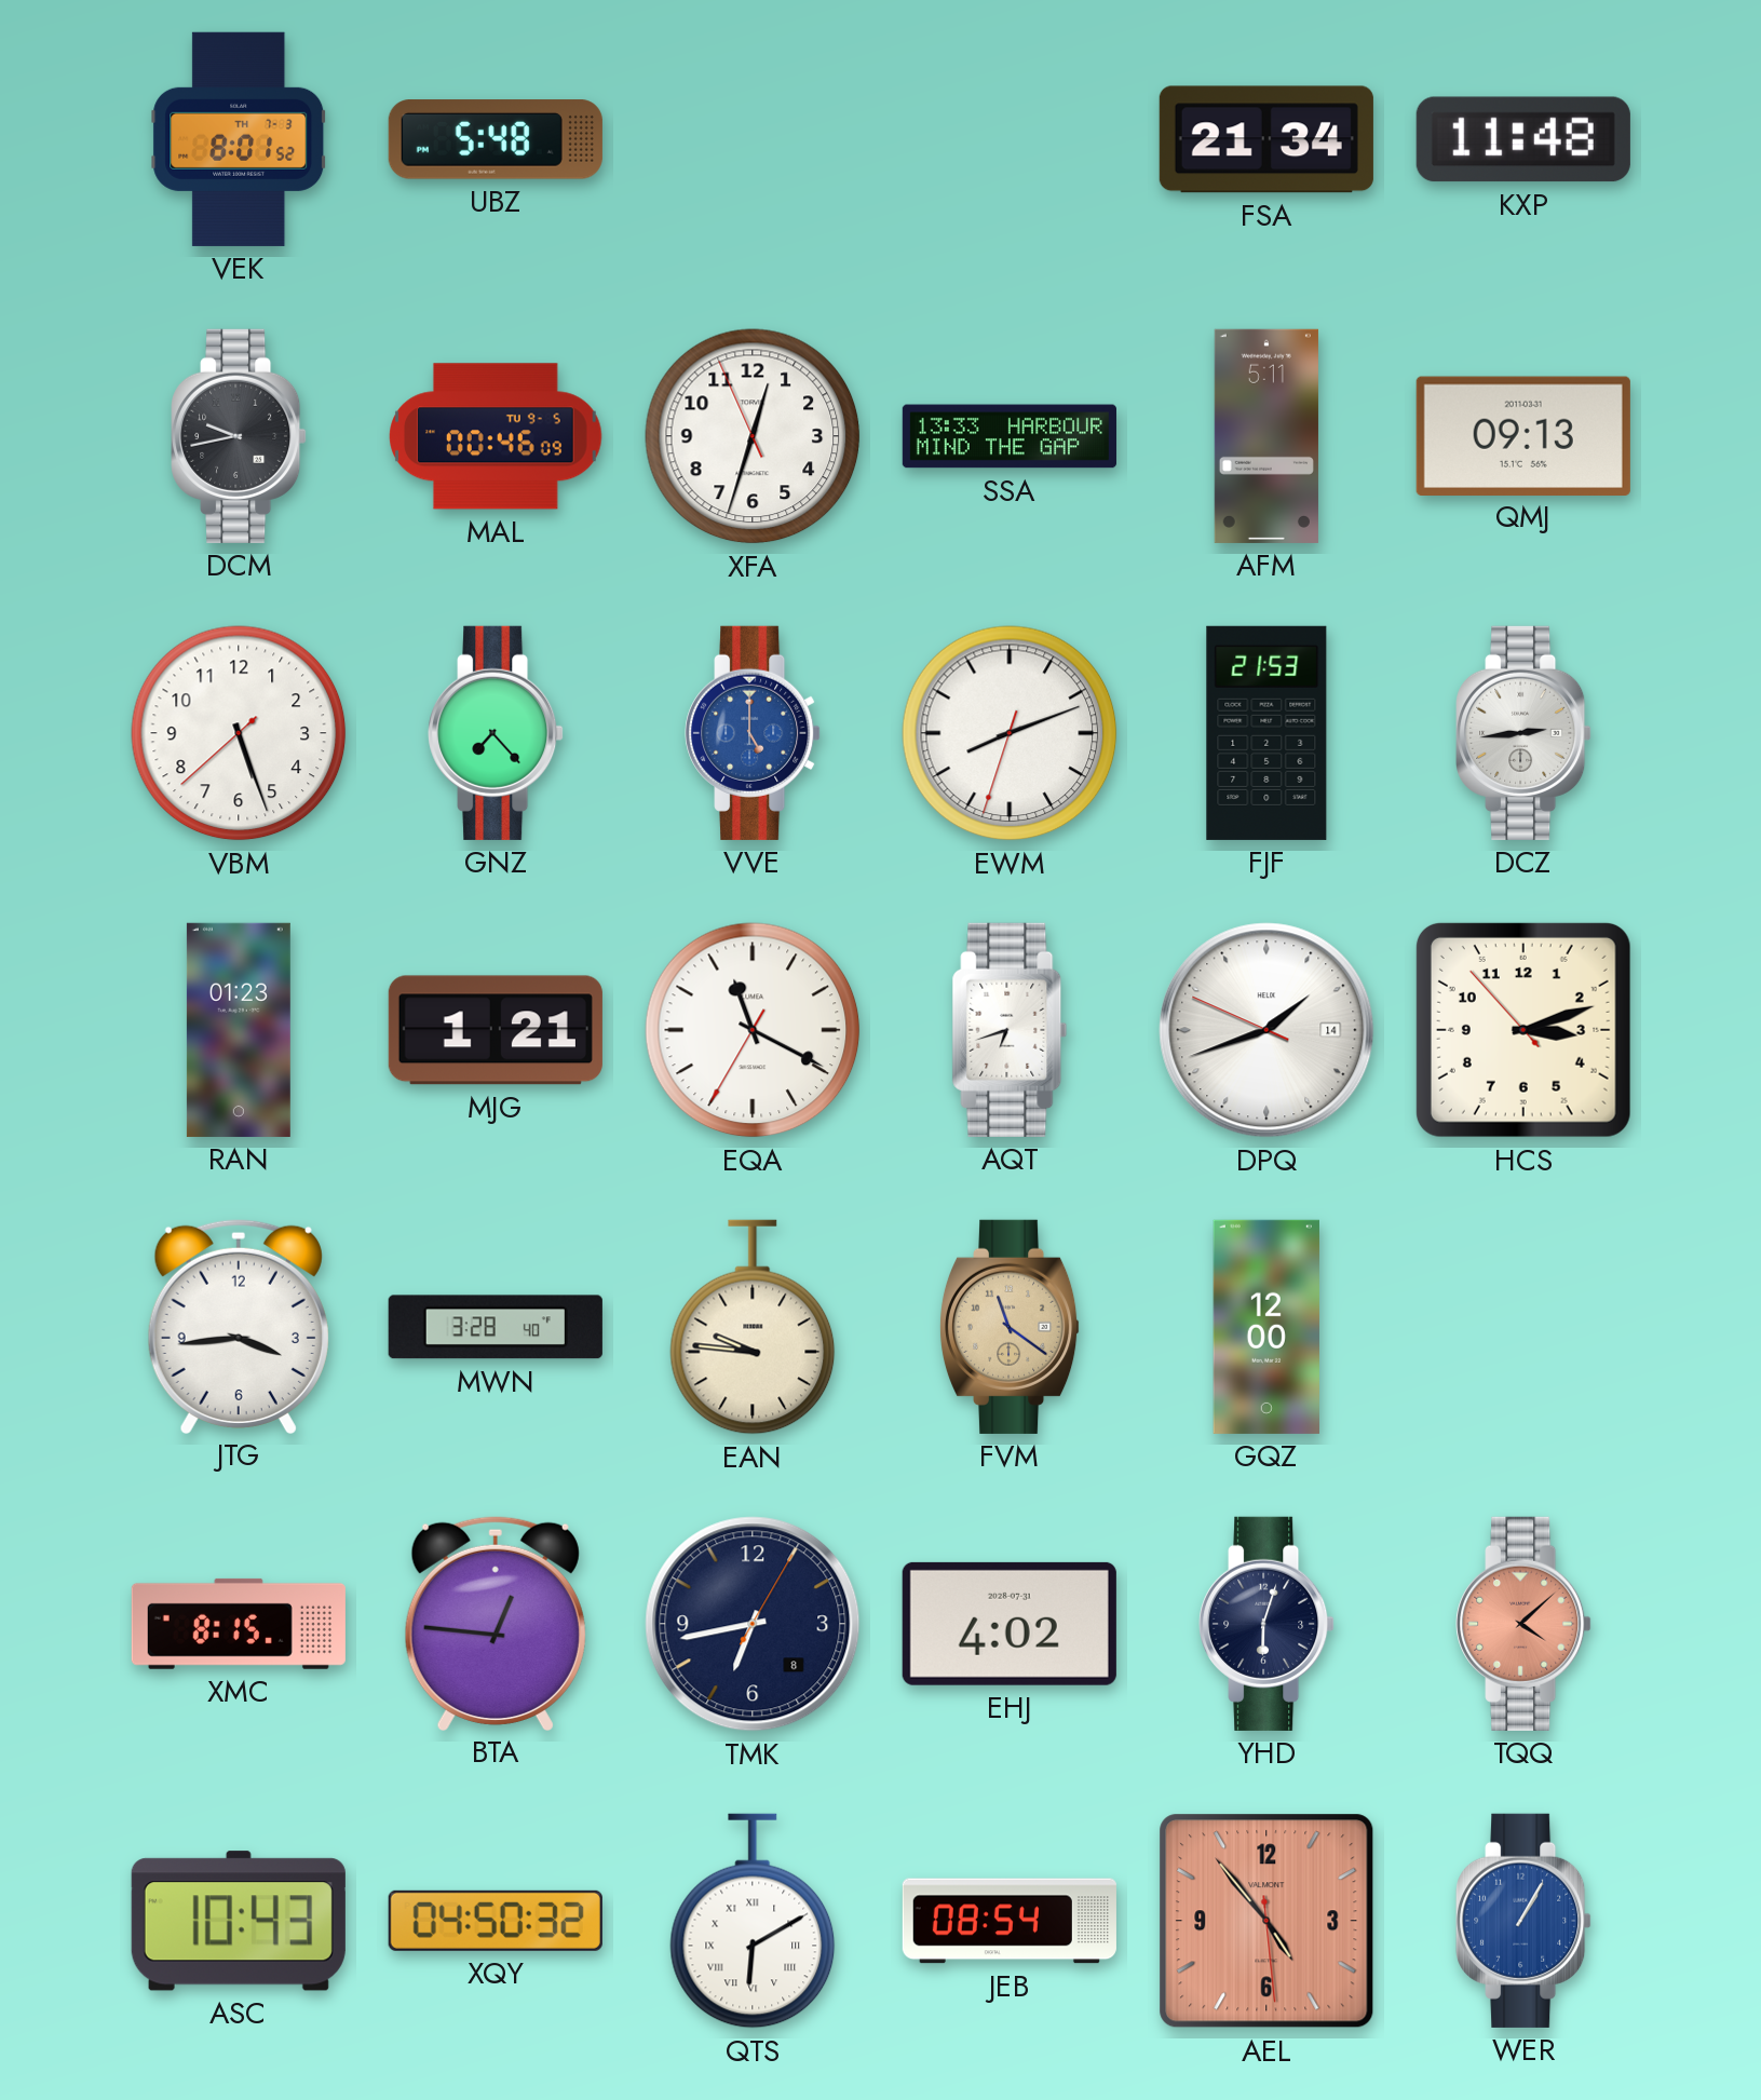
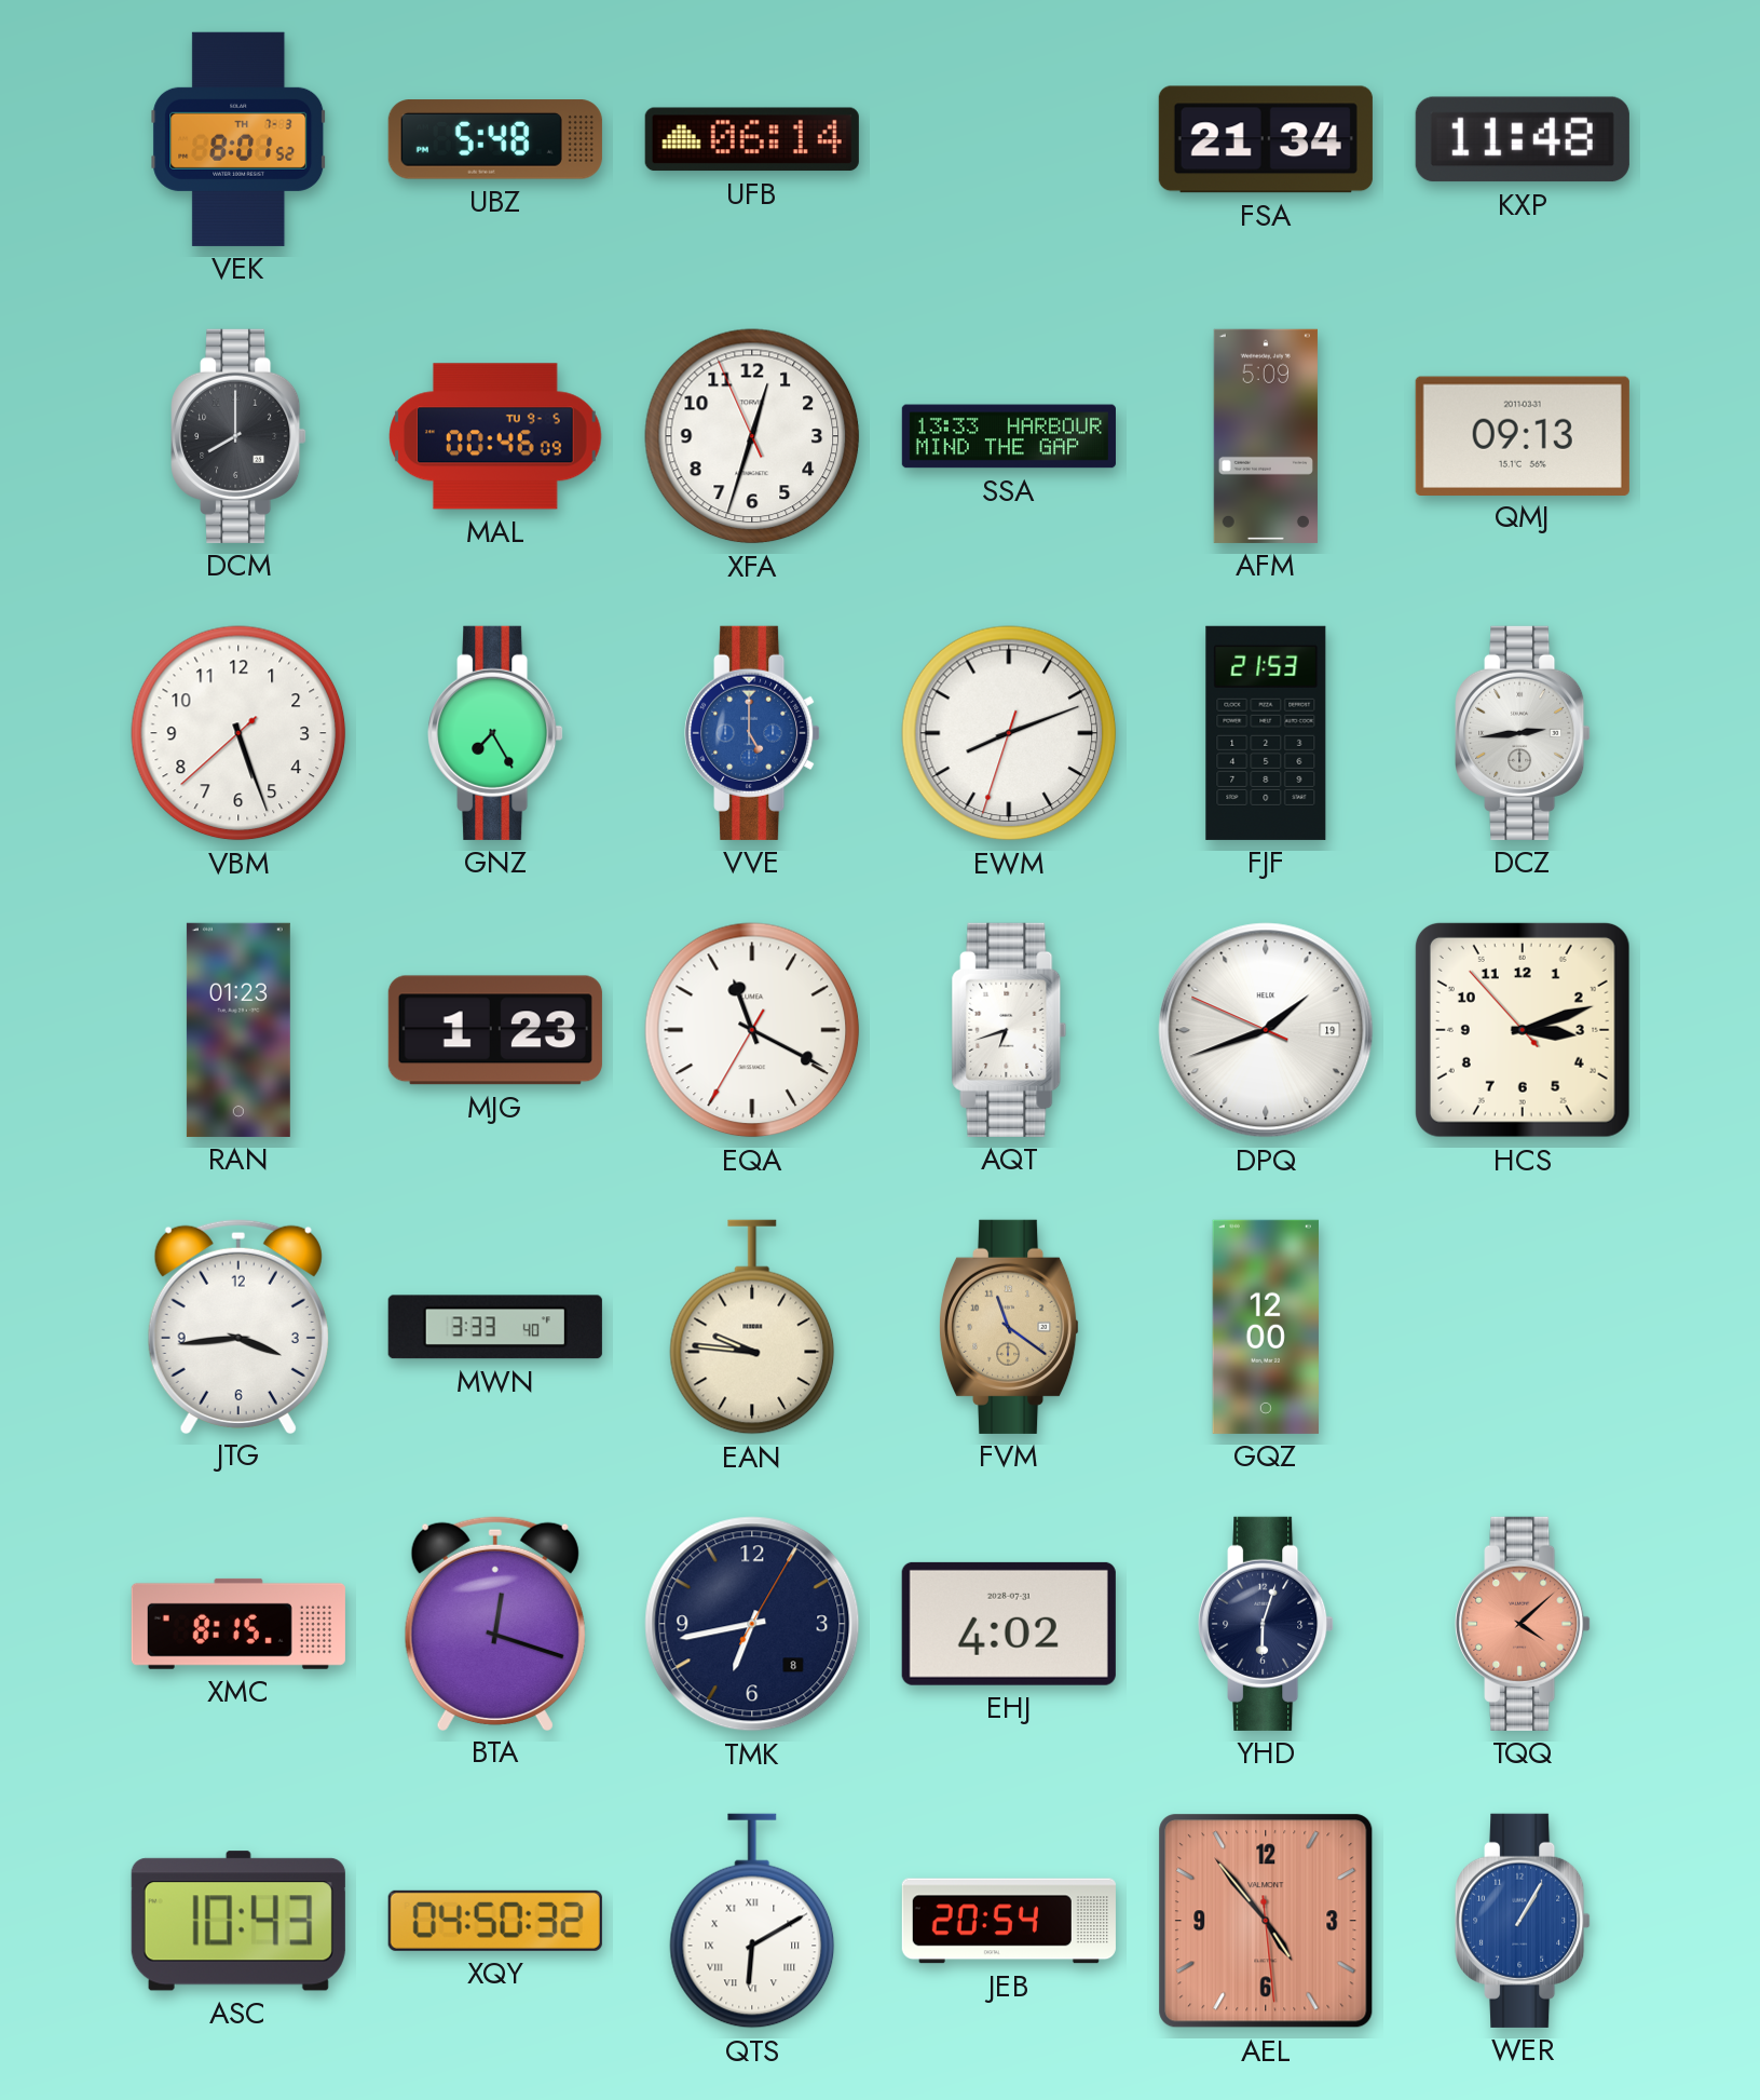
UFB: none -> 06:14 (752, 139)
DCM: 9:43 -> 8:00 (238, 436)
AFM: 5:11 -> 5:09 (1266, 436)
GNZ: 7:23 -> 7:25 (495, 733)
MJG: 1:21 -> 1:23 (495, 1030)
DPQ date: 14 -> 19 (1266, 1030)
MWN: 3:28 -> 3:33 (495, 1327)
BTA: 12:46 -> 12:18 (495, 1623)
JEB: 08:54 -> 20:54 (1009, 1921)
